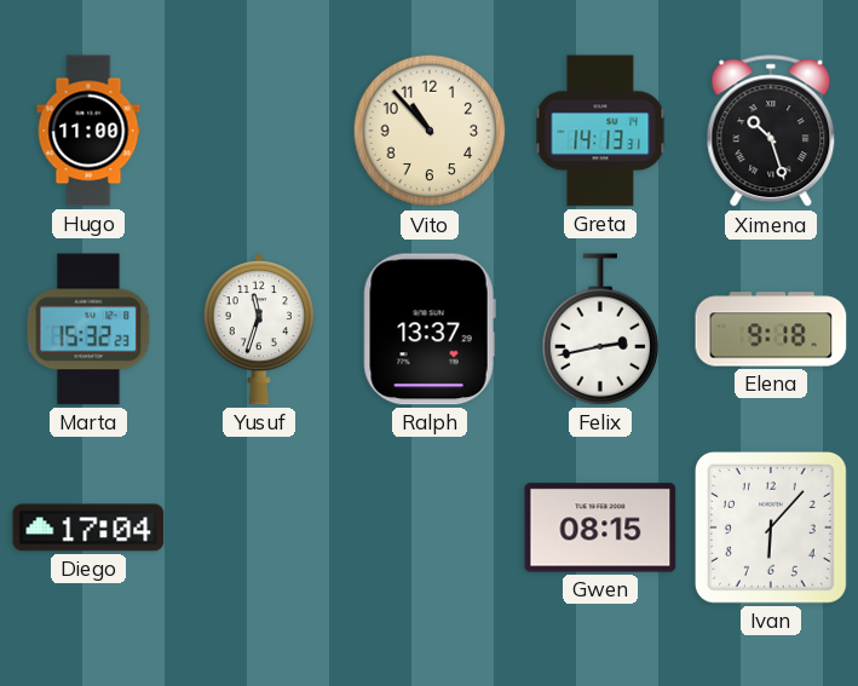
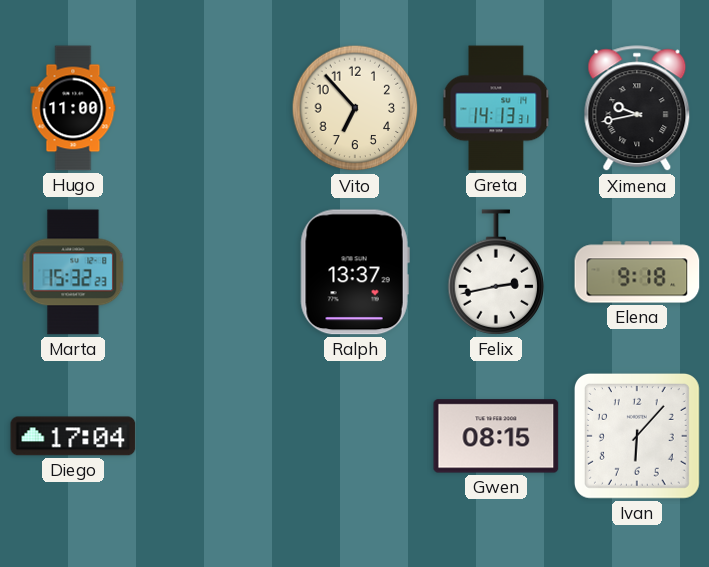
Vito: 10:53 -> 6:53 (355, 108)
Ximena: 10:27 -> 9:43 (637, 109)
Yusuf: 11:33 -> none (259, 329)
